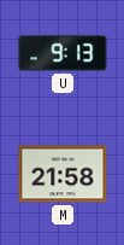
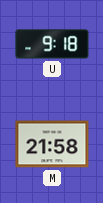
U: 9:13 -> 9:18 (52, 44)
